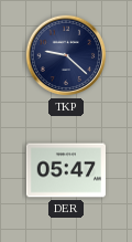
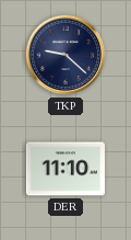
DER: 05:47 -> 11:10 (64, 169)
